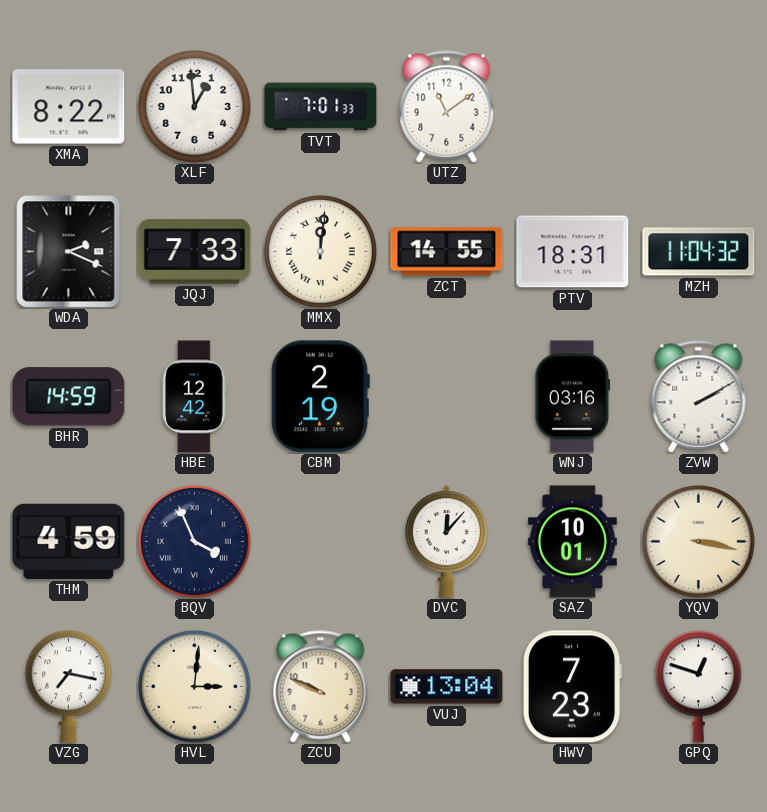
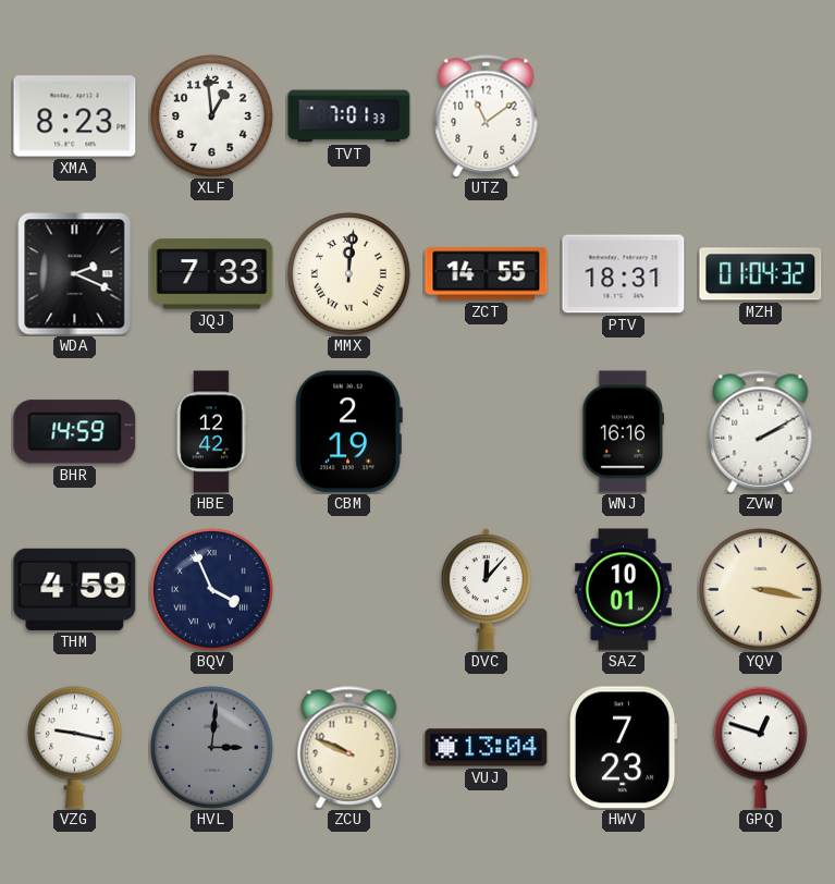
XMA: 8:22 -> 8:23 (75, 116)
MZH: 11:04 -> 01:04 (761, 274)
WNJ: 03:16 -> 16:16 (623, 432)
VZG: 7:17 -> 9:17 (74, 747)
HVL dial: cream -> grey (211, 747)
